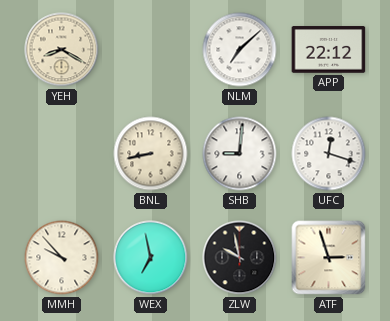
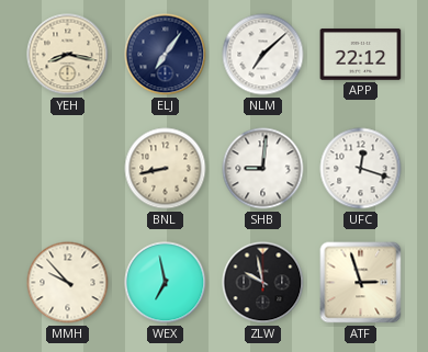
YEH: 8:20 -> 8:17 (68, 55)
ELJ: none -> 7:06 (166, 55)
